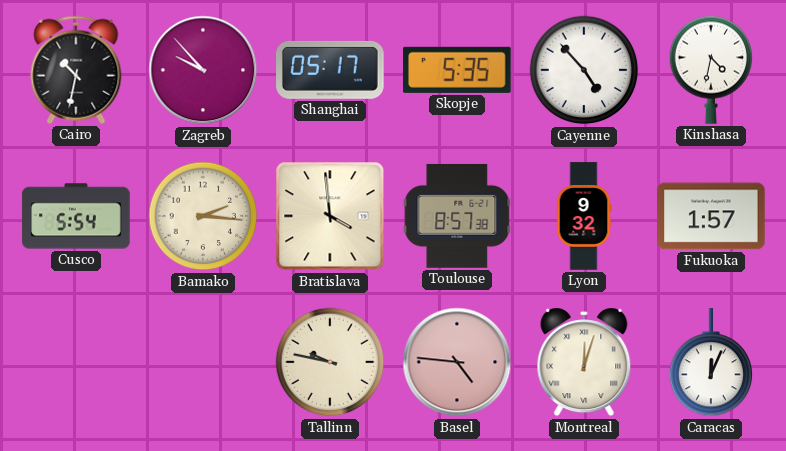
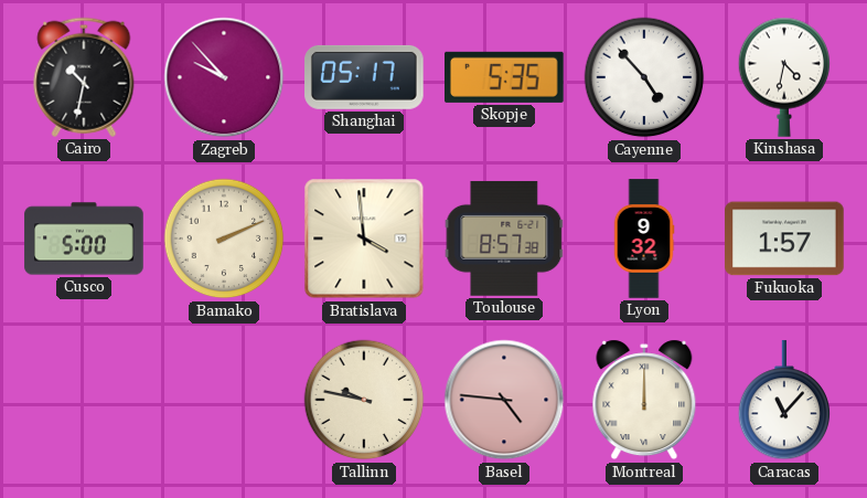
Cusco: 5:54 -> 5:00 (84, 239)
Bamako: 2:16 -> 2:11 (224, 239)
Montreal: 12:03 -> 12:00 (644, 400)
Caracas: 12:04 -> 11:07 (784, 401)
